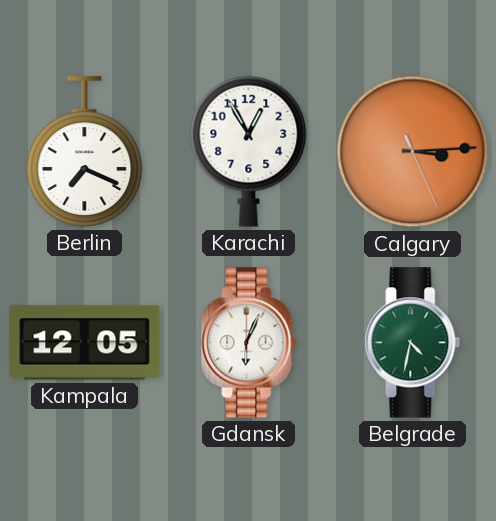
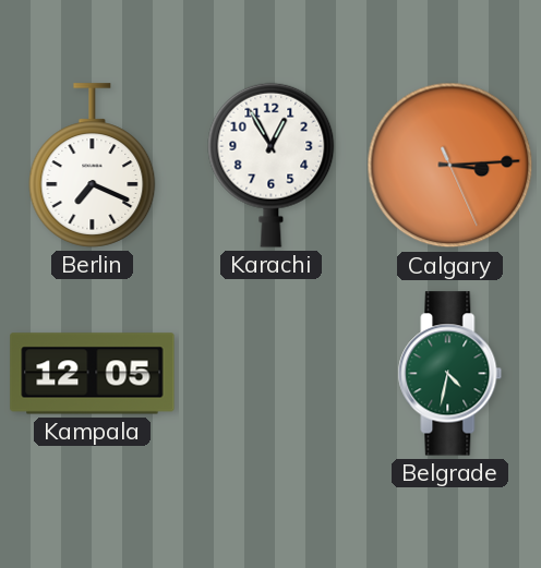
Gdansk: 6:04 -> none (249, 343)
